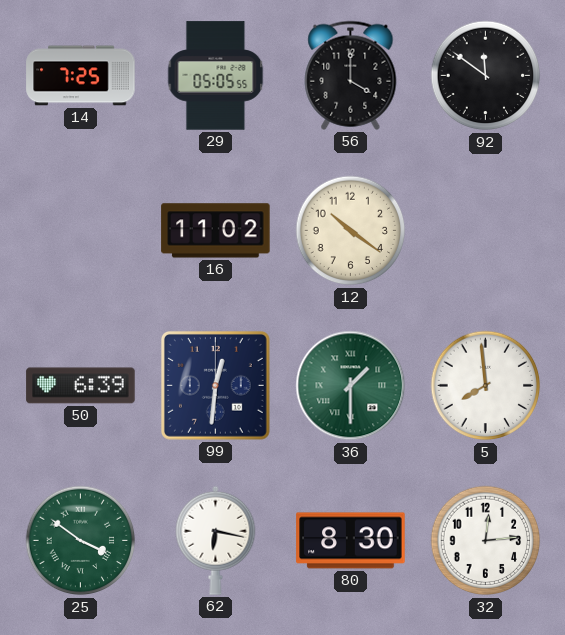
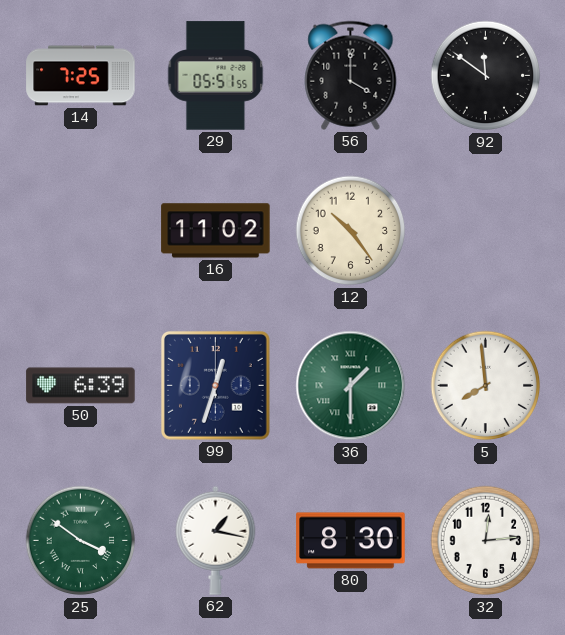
29: 05:05 -> 05:51 (216, 76)
12: 10:21 -> 10:24 (351, 231)
99: 12:31 -> 12:33 (216, 386)
62: 6:17 -> 1:17 (216, 540)
